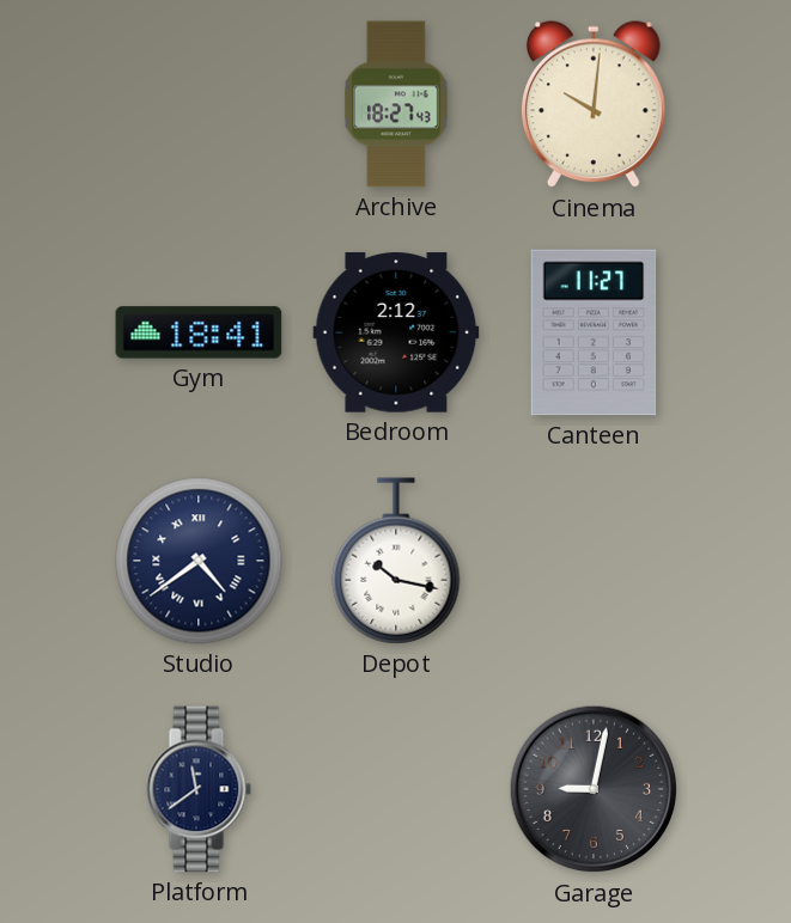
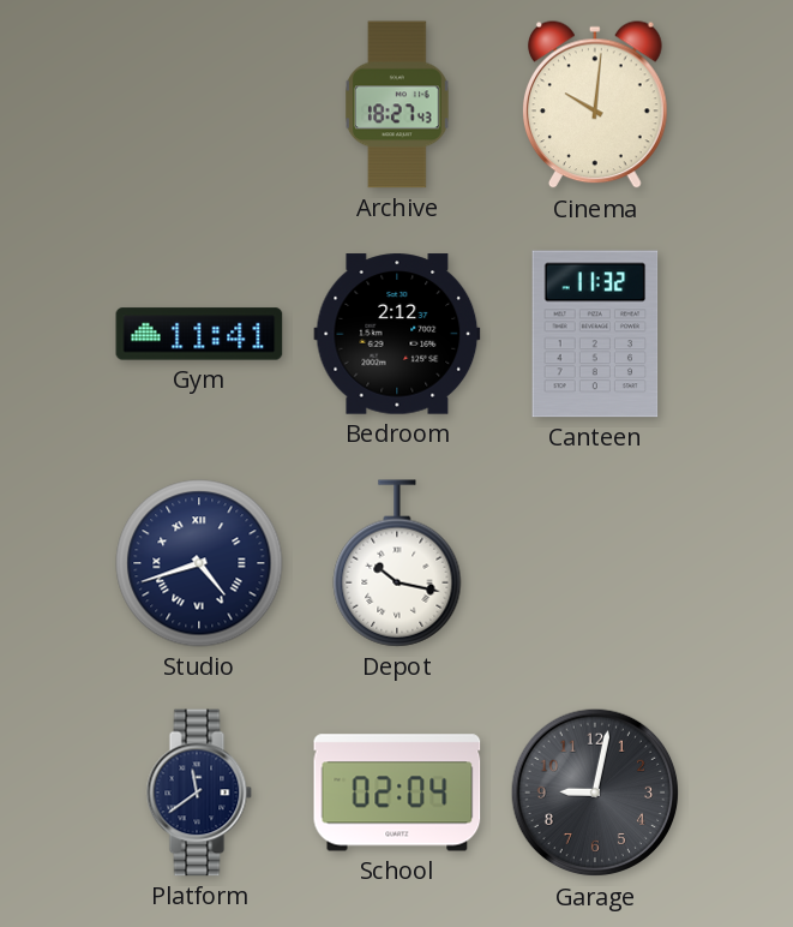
Gym: 18:41 -> 11:41 (199, 334)
Canteen: 11:27 -> 11:32 (595, 334)
Studio: 4:39 -> 4:42 (199, 563)
School: none -> 02:04 (397, 793)
